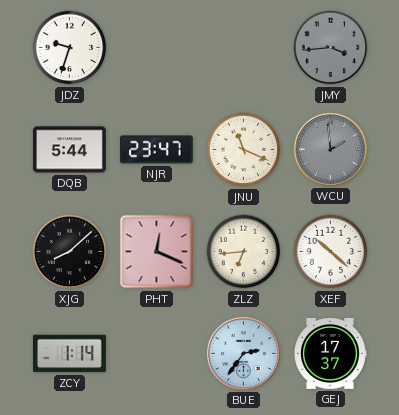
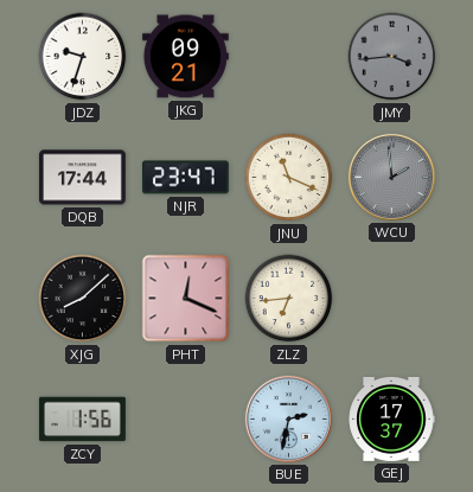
JKG: none -> 09:21 (185, 57)
DQB: 5:44 -> 17:44 (82, 178)
XEF: 10:22 -> none (331, 252)
ZCY: 1:14 -> 1:56 (82, 420)
BUE: 2:36 -> 2:32 (288, 418)
